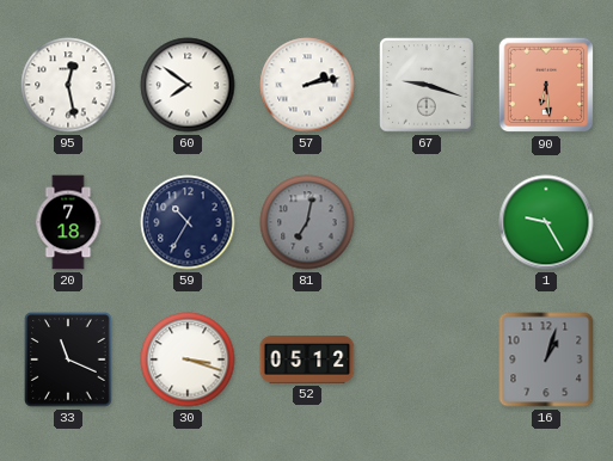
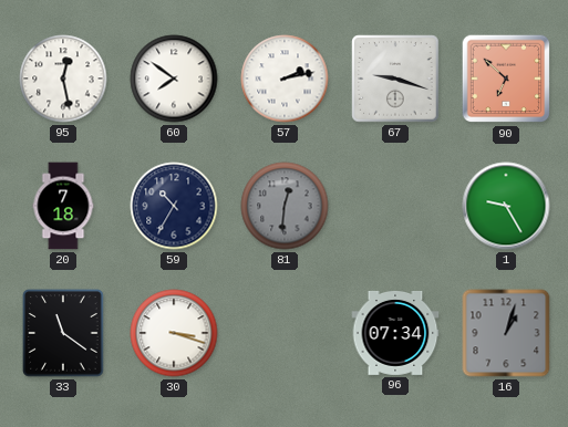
90: 6:29 -> 6:52 (506, 79)
81: 7:02 -> 12:31 (285, 206)
33: 11:19 -> 11:21 (63, 333)
52: 05:12 -> none (307, 361)
96: none -> 07:34 (395, 333)
